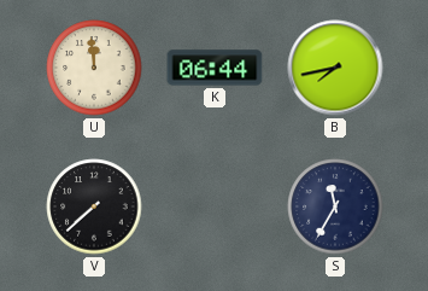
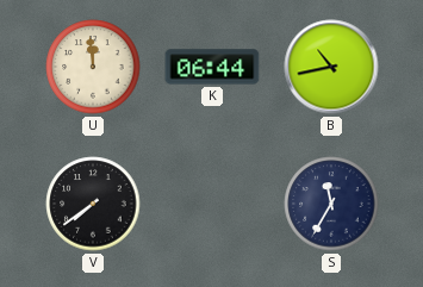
B: 7:43 -> 10:43 (331, 67)
V: 7:38 -> 7:39 (93, 204)
